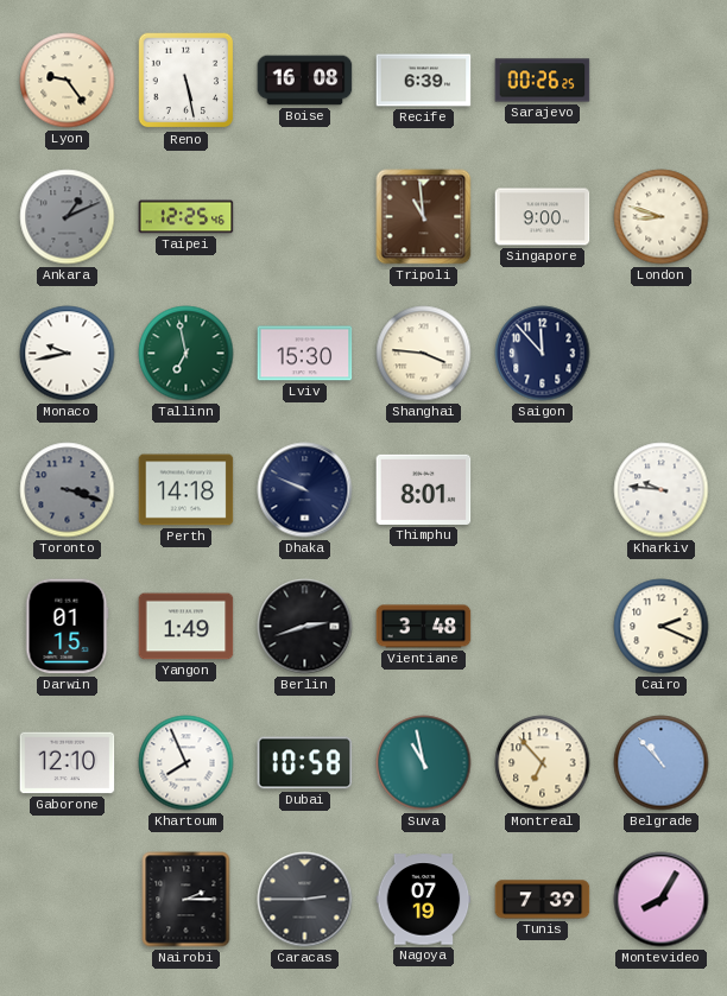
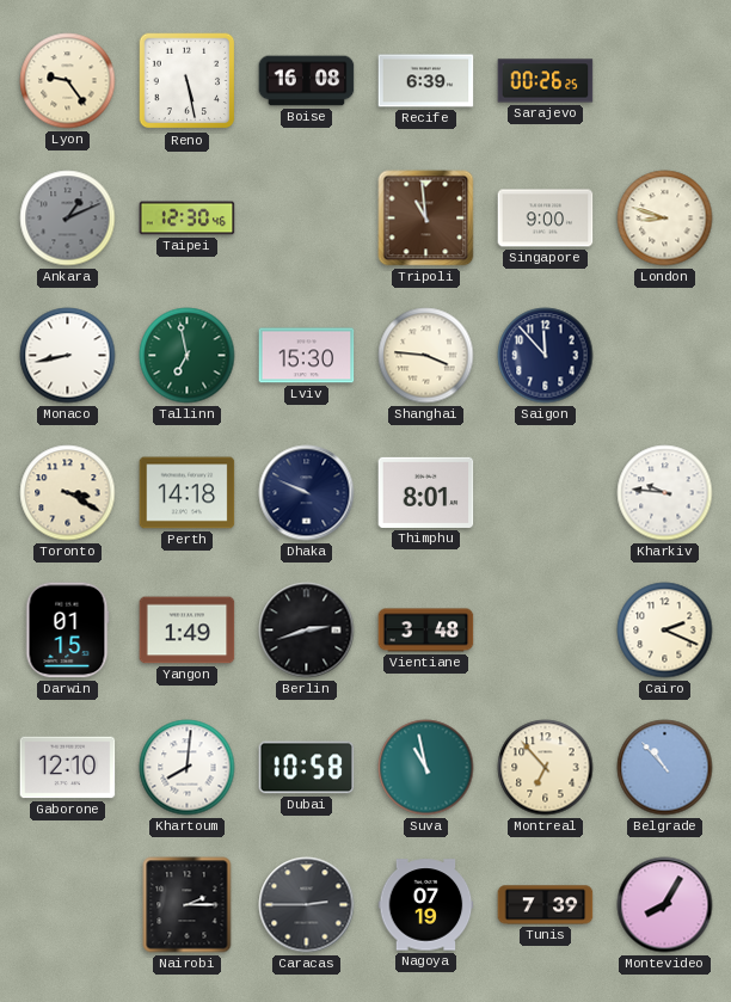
Taipei: 12:25 -> 12:30 (188, 219)
Monaco: 9:43 -> 8:43 (68, 356)
Toronto: 3:18 -> 3:20 (68, 493)
Toronto dial: grey -> cream (68, 493)
Khartoum: 7:56 -> 8:01 (188, 768)
